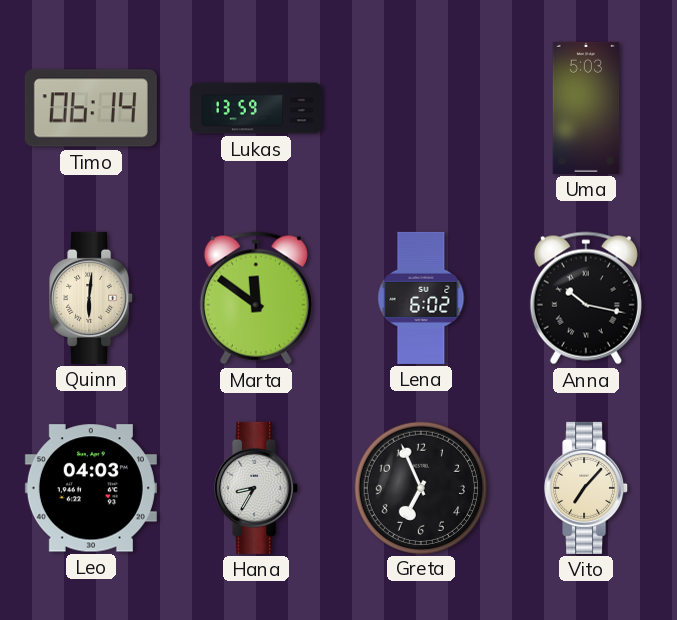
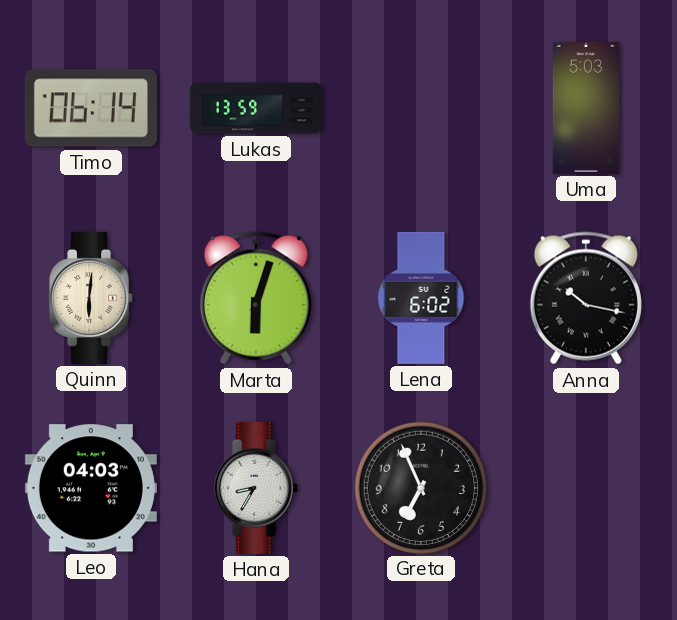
Marta: 11:51 -> 6:03 (256, 298)
Vito: 7:07 -> none (587, 488)
